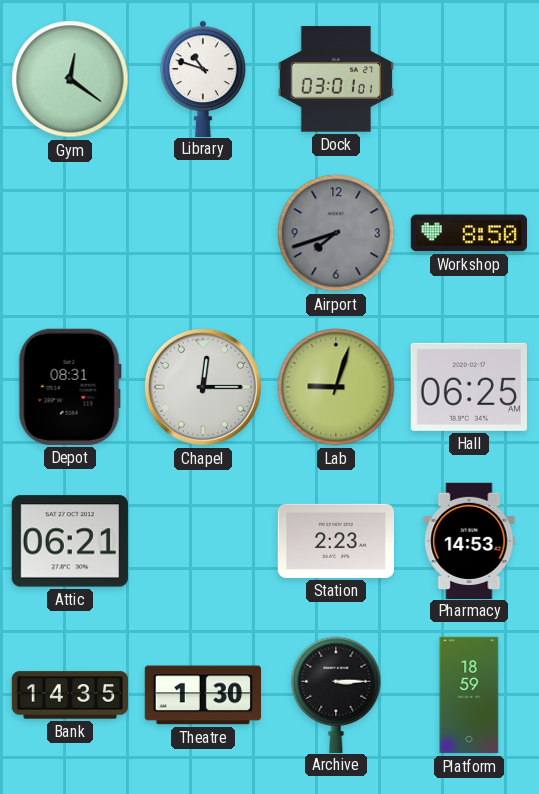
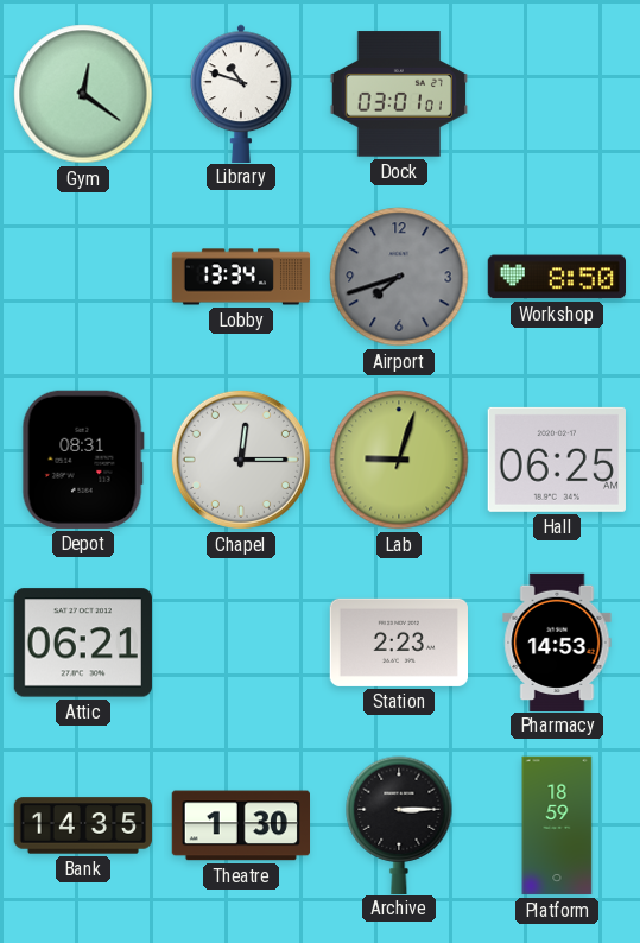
Lobby: none -> 13:34 (241, 277)
